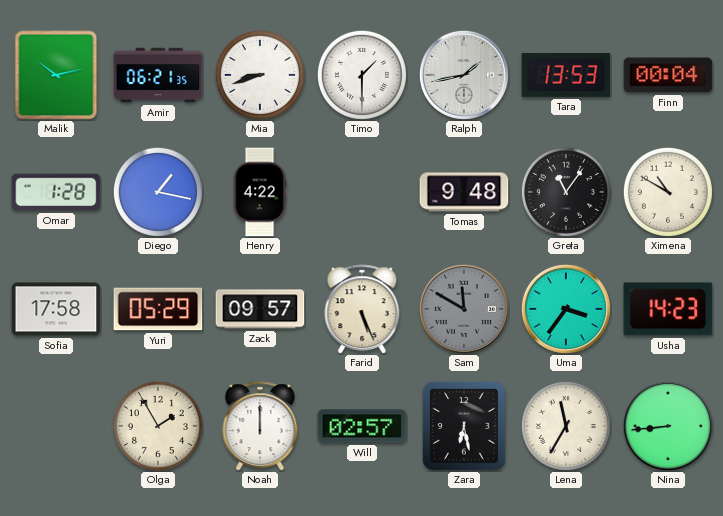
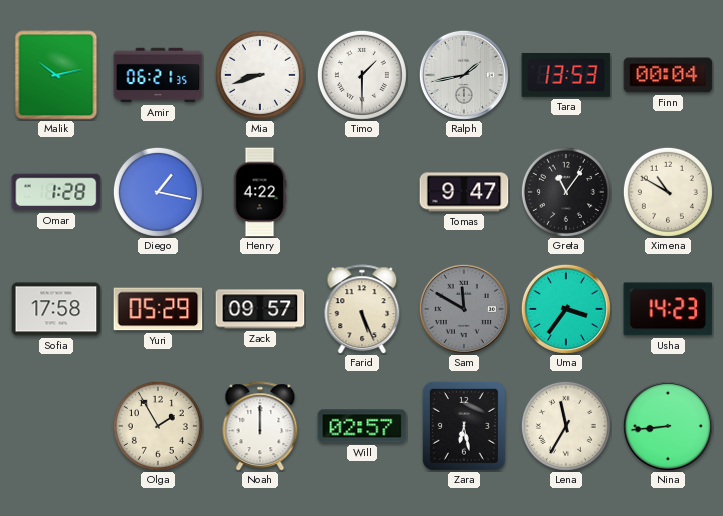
Tomas: 9:48 -> 9:47 (464, 192)
